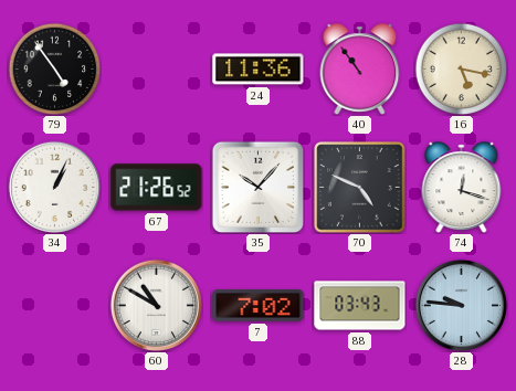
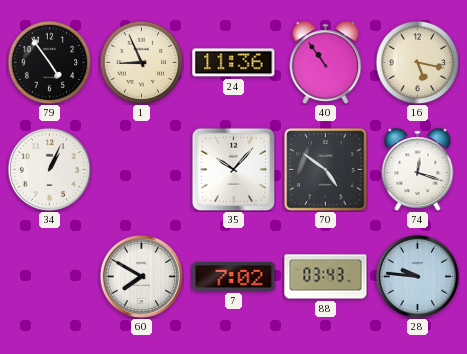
1: none -> 8:56 (141, 62)
67: 21:26 -> none (157, 188)
70: 4:49 -> 4:51 (326, 170)
60: 10:50 -> 7:50 (141, 276)
